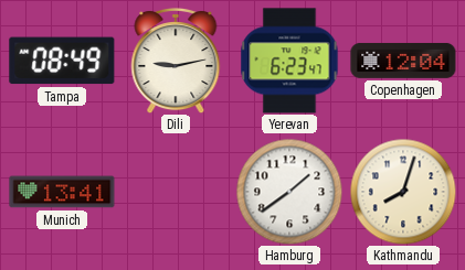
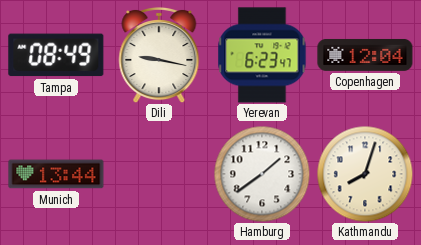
Dili: 9:13 -> 9:17 (159, 55)
Munich: 13:41 -> 13:44 (56, 174)
